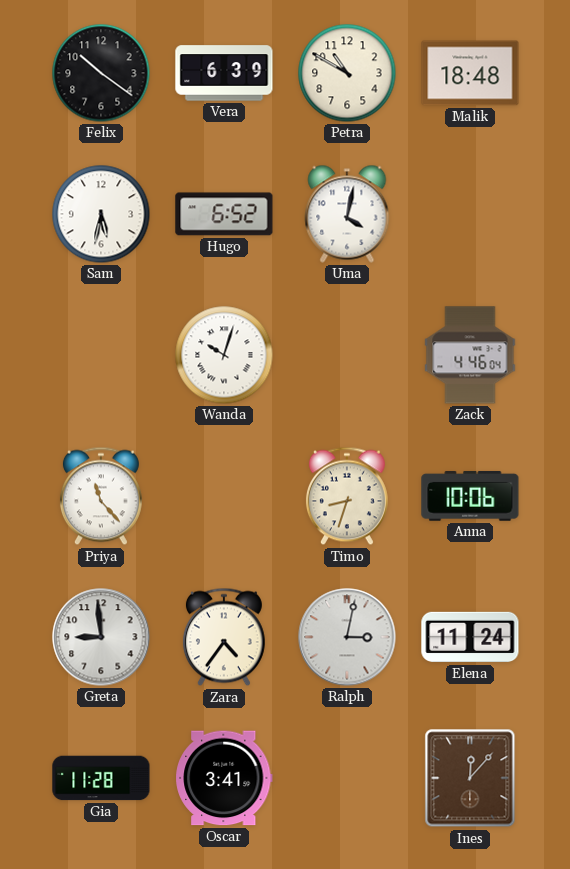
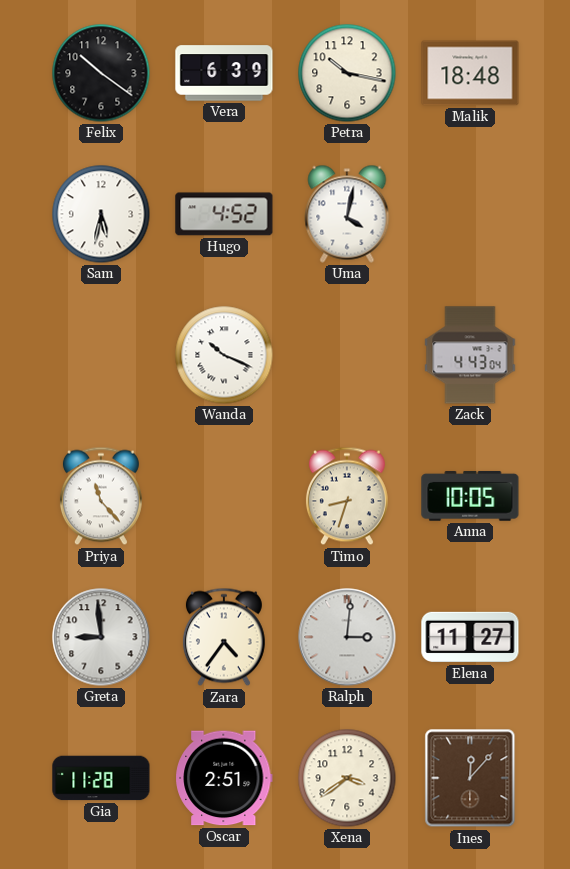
Petra: 10:50 -> 10:17 (347, 73)
Hugo: 6:52 -> 4:52 (224, 214)
Wanda: 10:03 -> 10:19 (224, 355)
Zack: 4:46 -> 4:43 (470, 355)
Anna: 10:06 -> 10:05 (470, 496)
Ralph: 3:02 -> 3:01 (347, 637)
Elena: 11:24 -> 11:27 (470, 637)
Oscar: 3:41 -> 2:51 (224, 778)
Xena: none -> 3:39 (347, 778)
